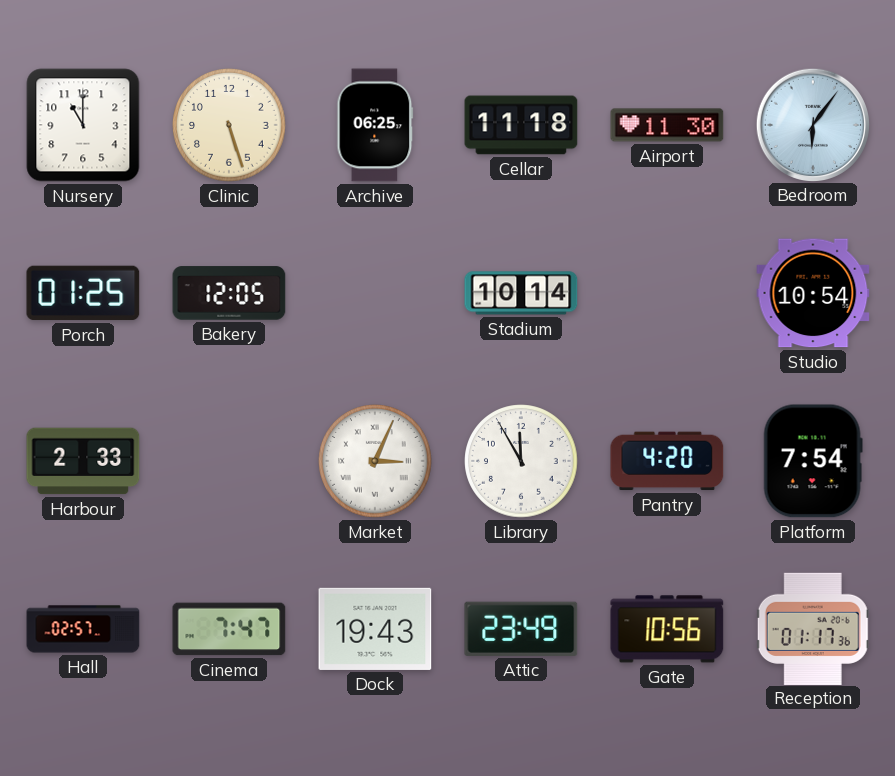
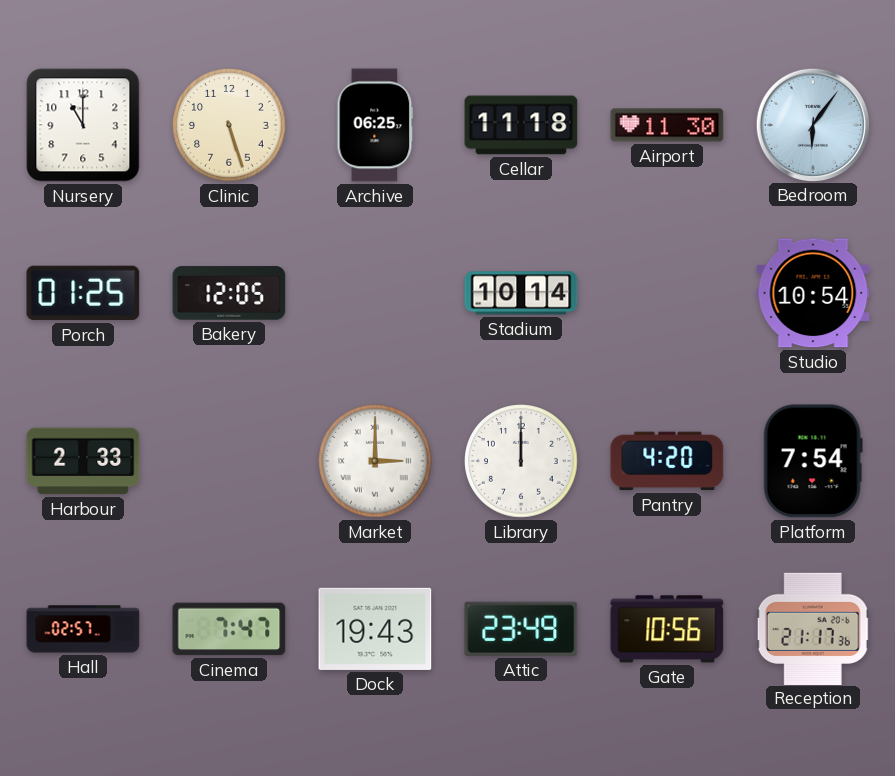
Market: 3:04 -> 3:00 (375, 461)
Library: 11:55 -> 12:00 (521, 461)
Reception: 01:17 -> 21:17 (813, 628)
